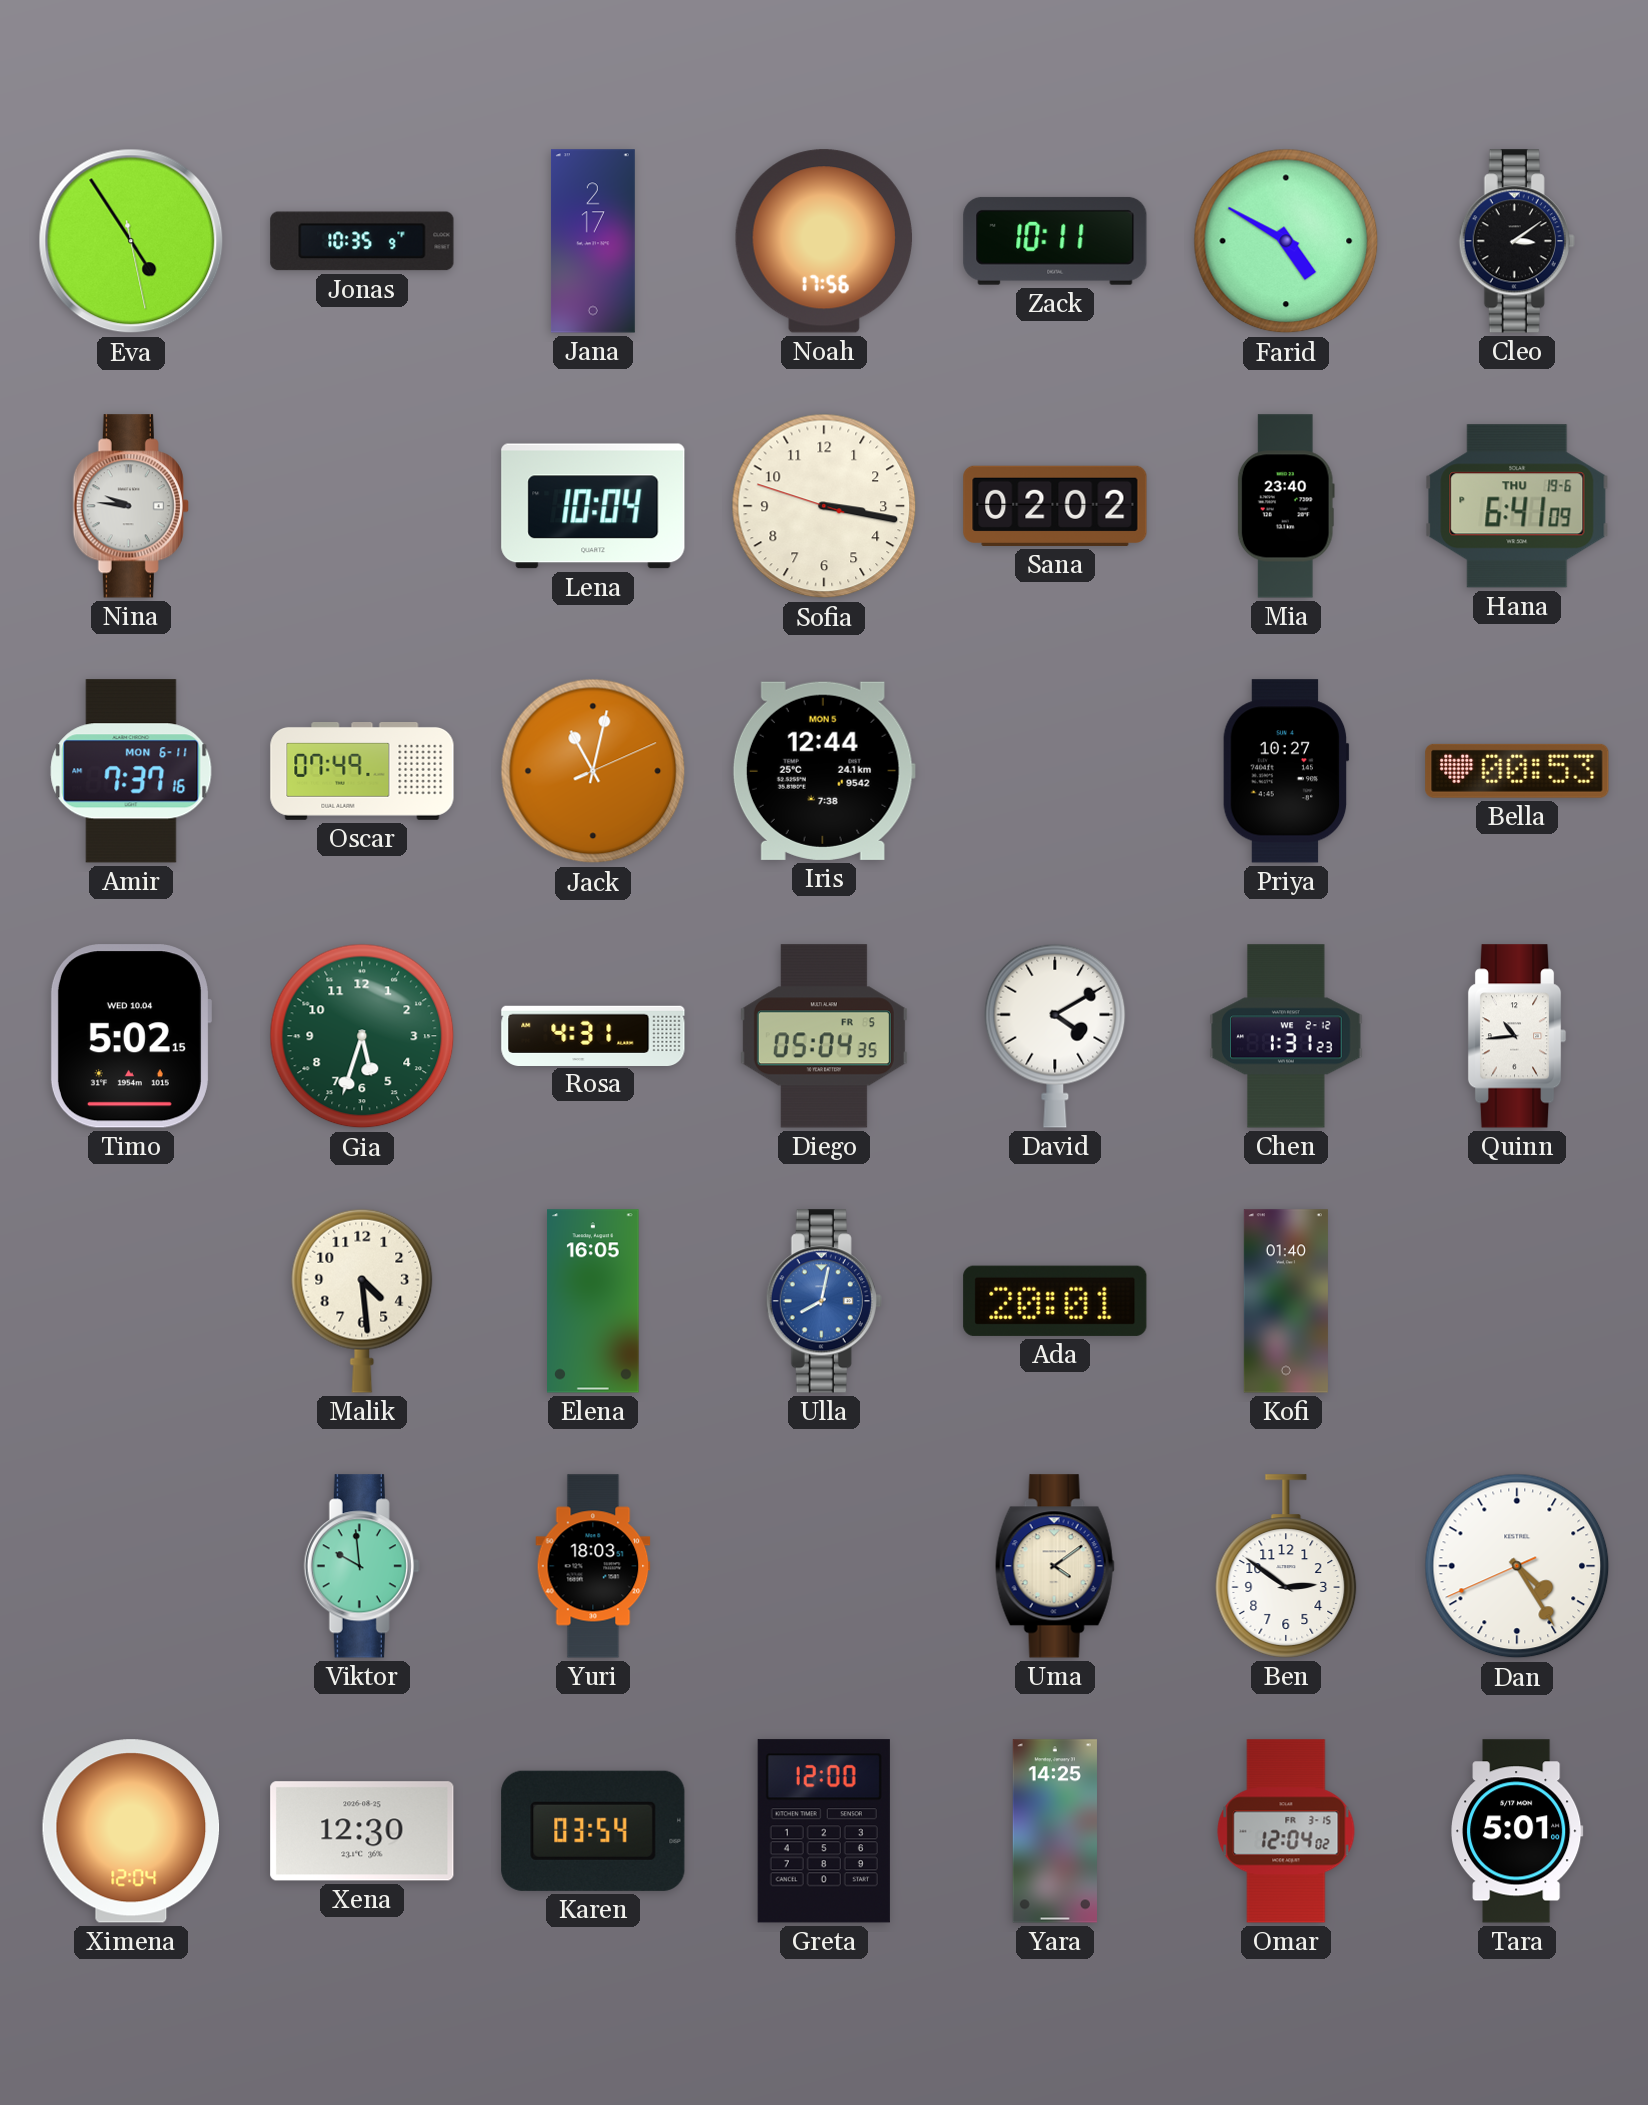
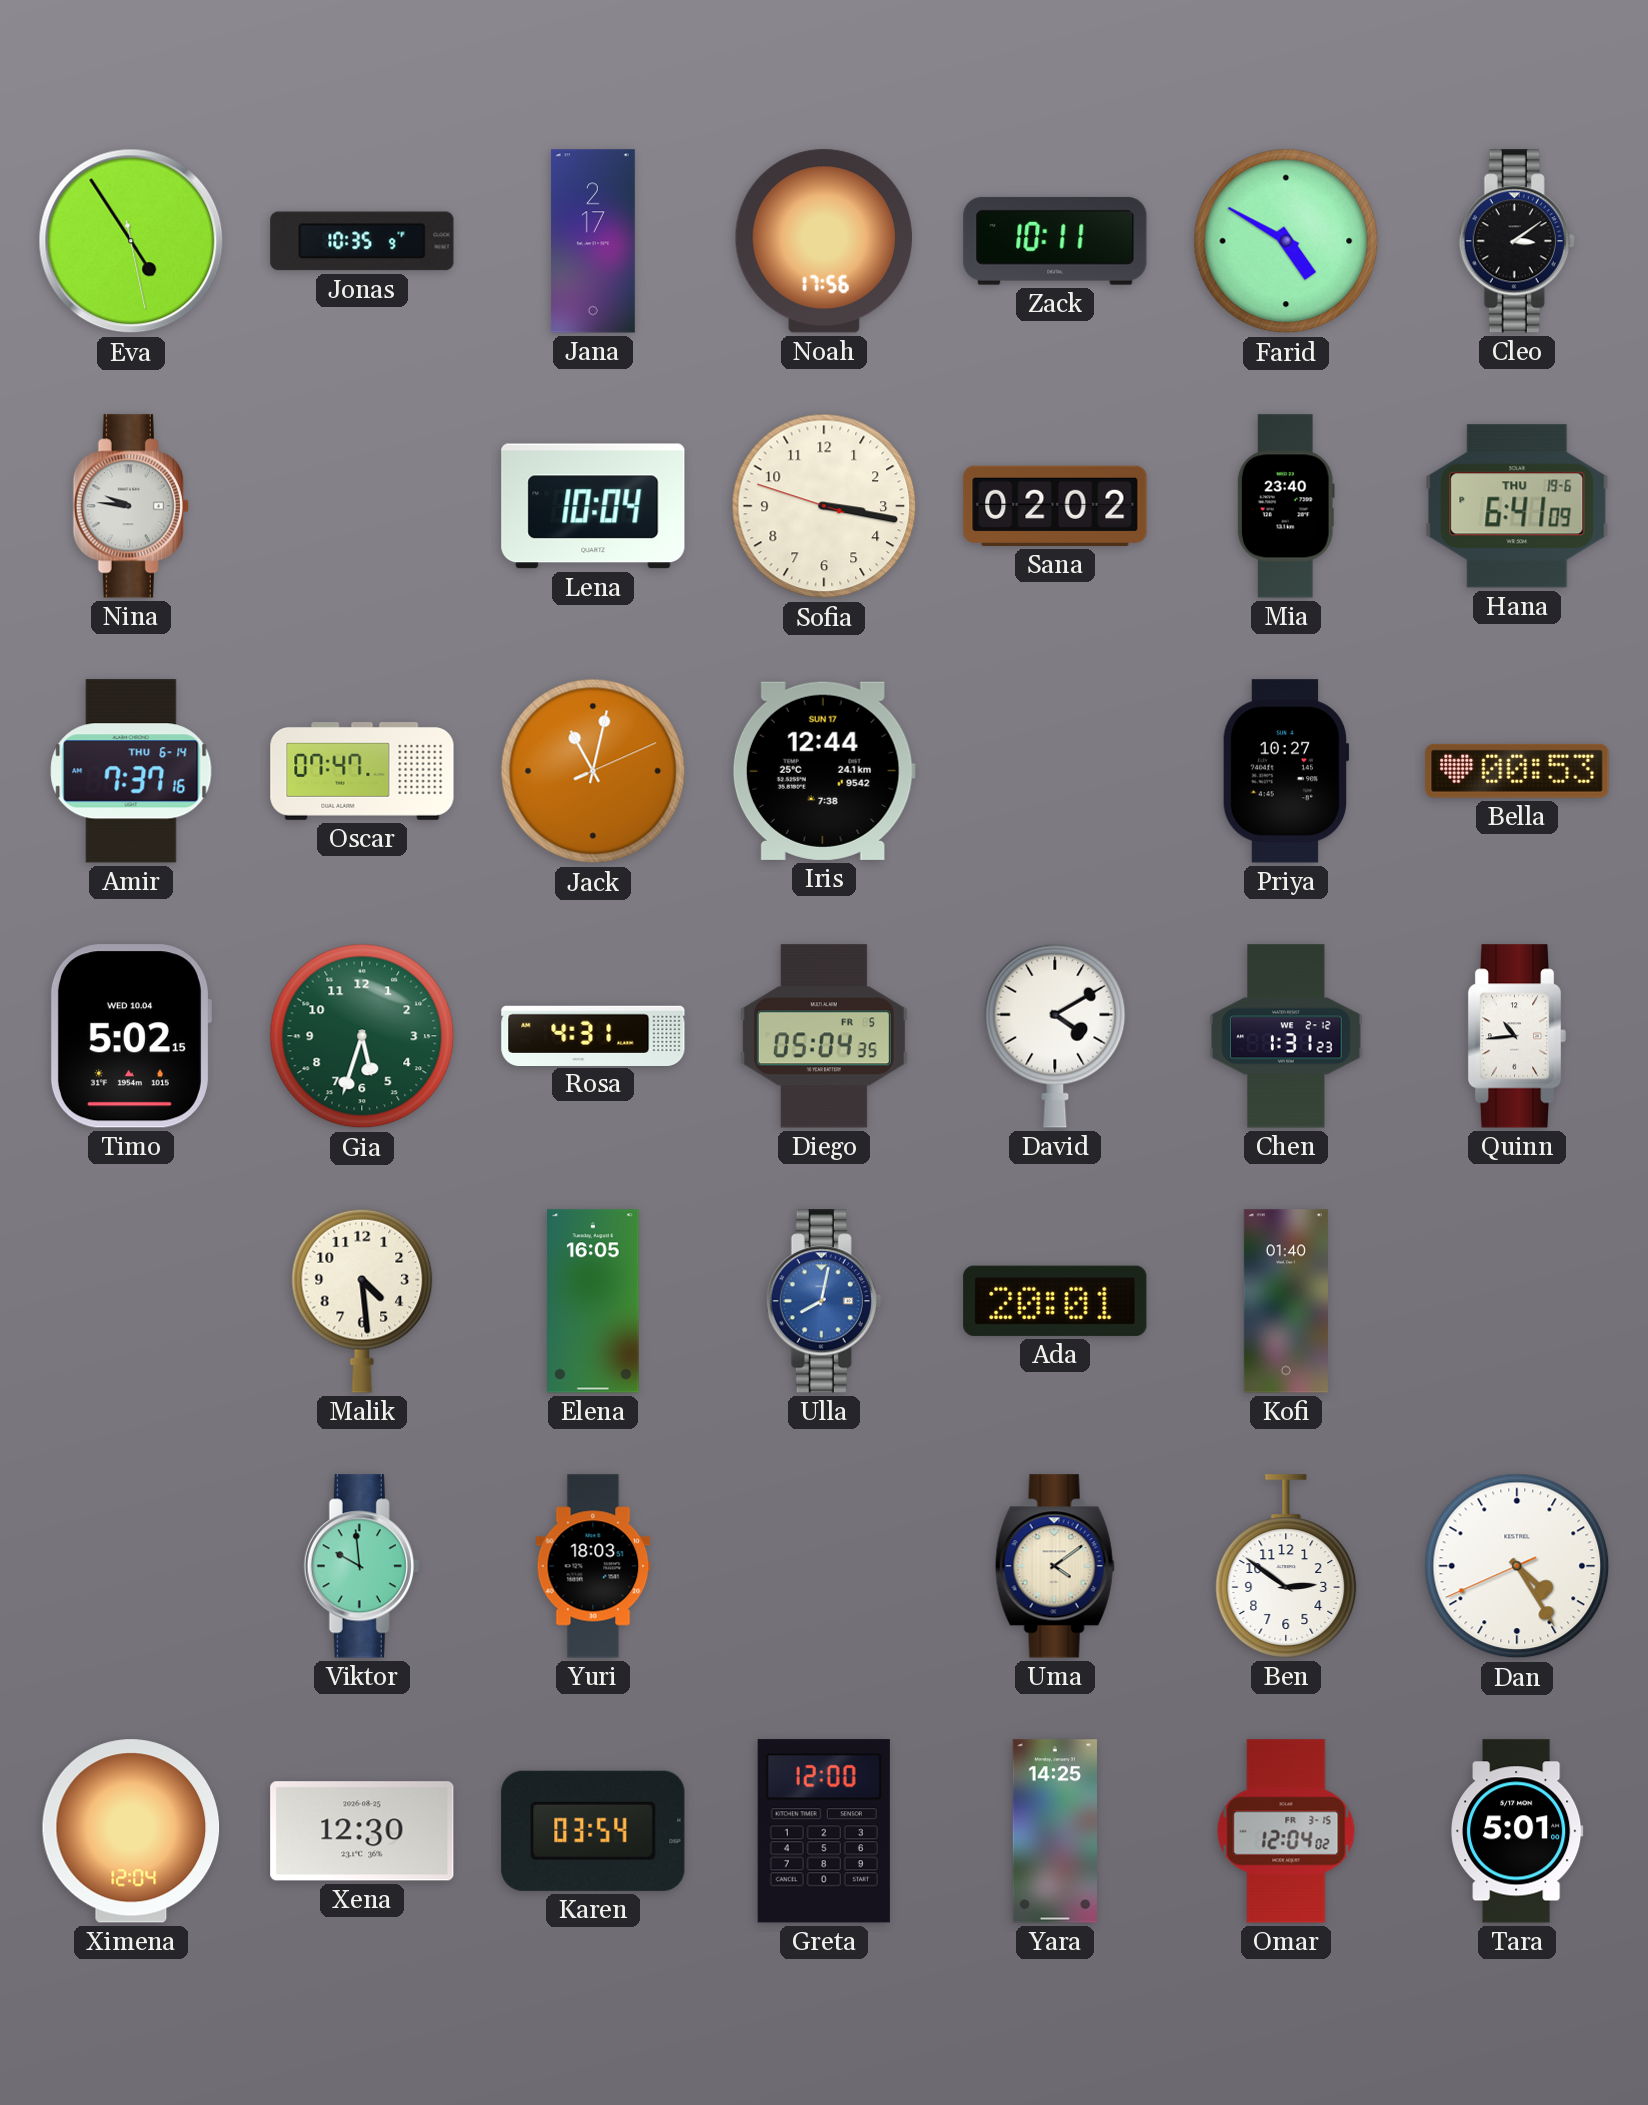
Amir date: MON 6-11 -> THU 6-14 (131, 771)
Oscar: 07:49 -> 07:47 (362, 772)
Iris date: MON 5 -> SUN 17 (824, 771)
